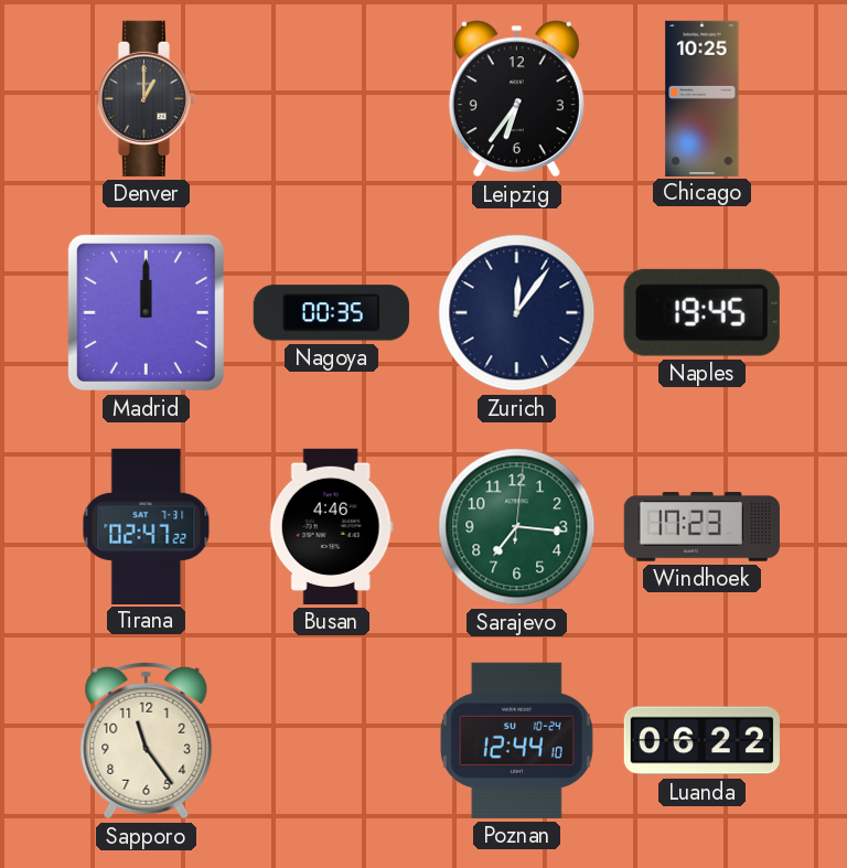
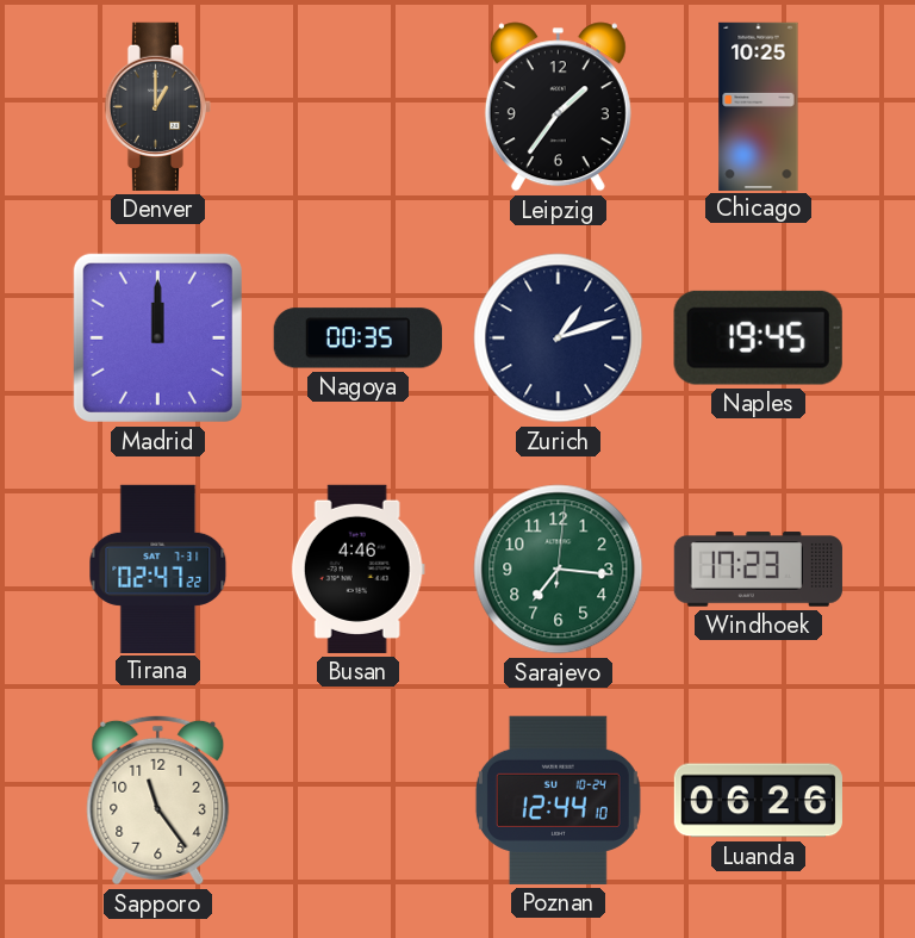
Leipzig: 6:36 -> 1:36 (558, 107)
Zurich: 12:06 -> 1:12 (559, 338)
Luanda: 06:22 -> 06:26 (758, 801)
